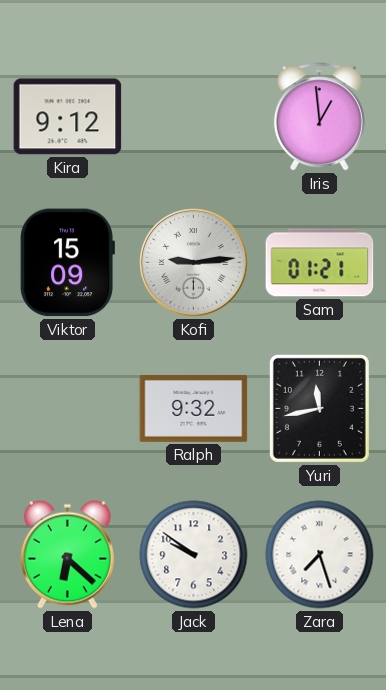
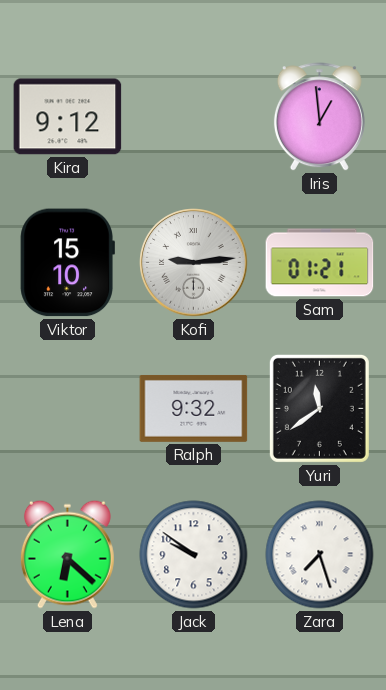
Viktor: 15:09 -> 15:10 (67, 263)
Yuri: 11:43 -> 11:39 (319, 408)
